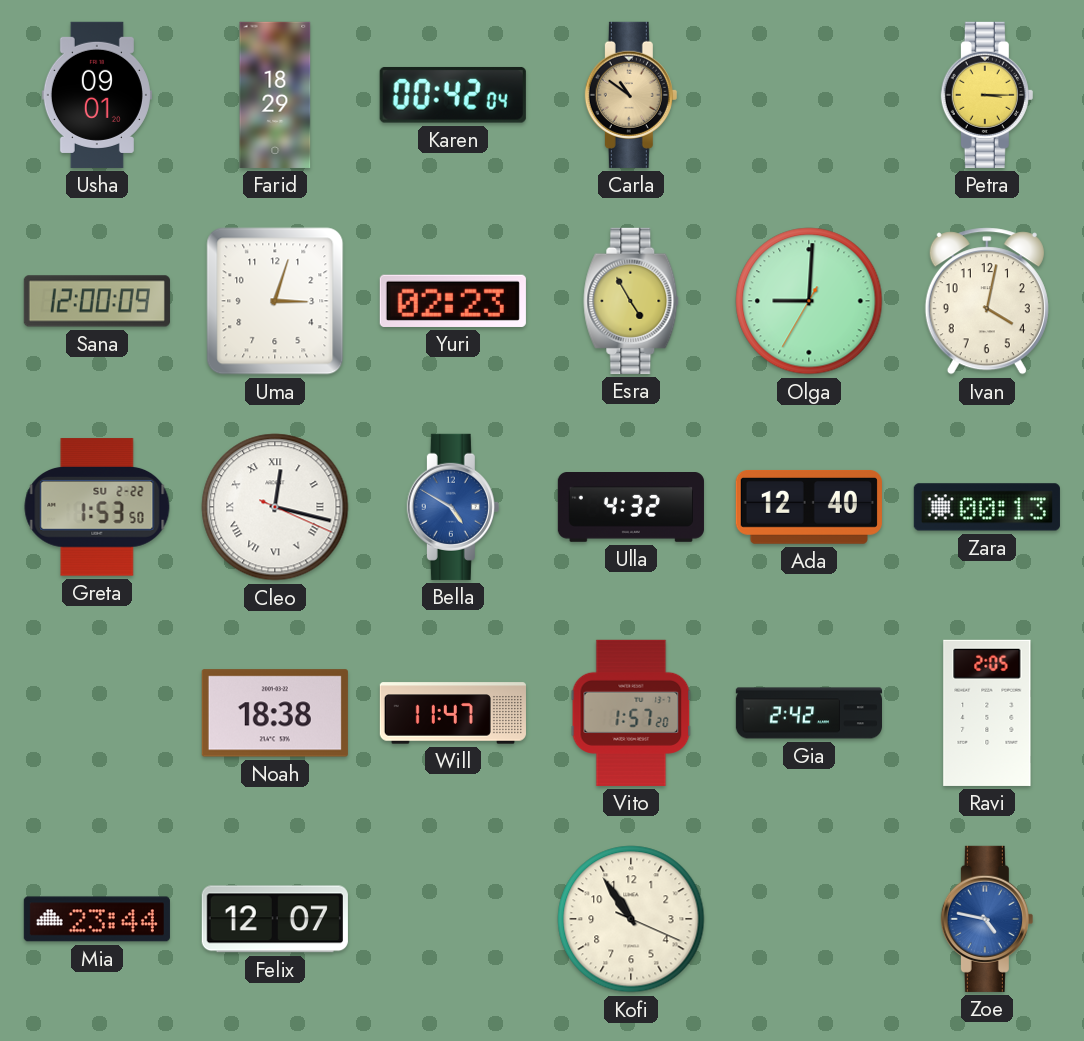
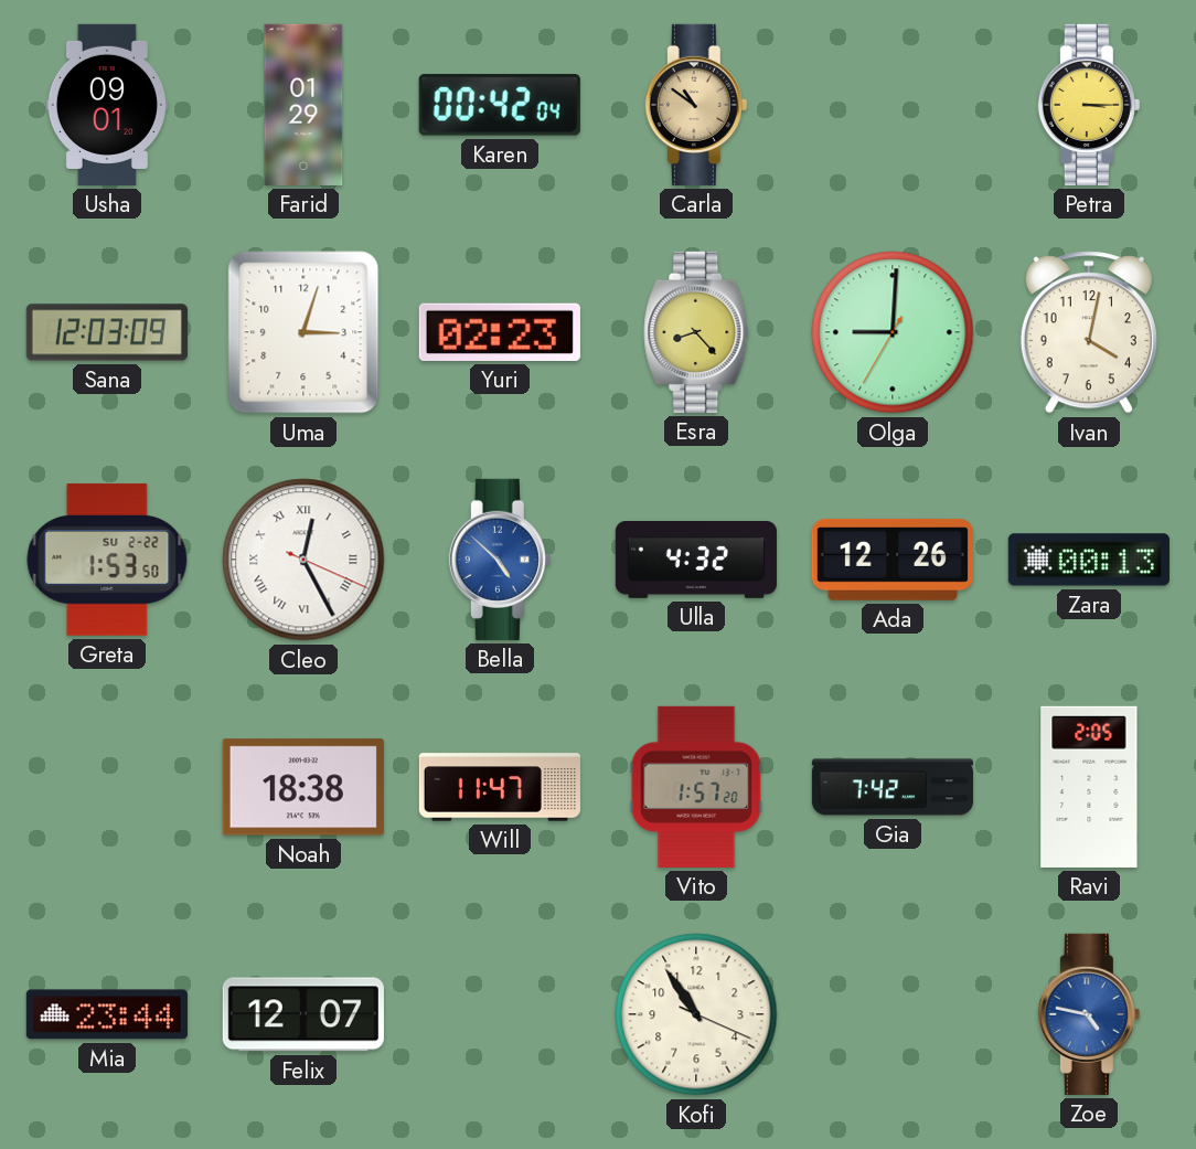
Farid: 18:29 -> 01:29 (303, 105)
Sana: 12:00 -> 12:03 (107, 332)
Esra: 4:55 -> 8:23 (696, 332)
Cleo: 12:17 -> 12:25 (303, 560)
Bella: 4:50 -> 4:52 (500, 560)
Ada: 12:40 -> 12:26 (893, 560)
Gia: 2:42 -> 7:42 (891, 787)
